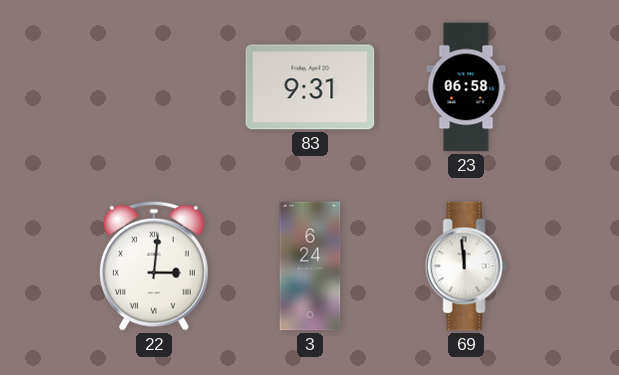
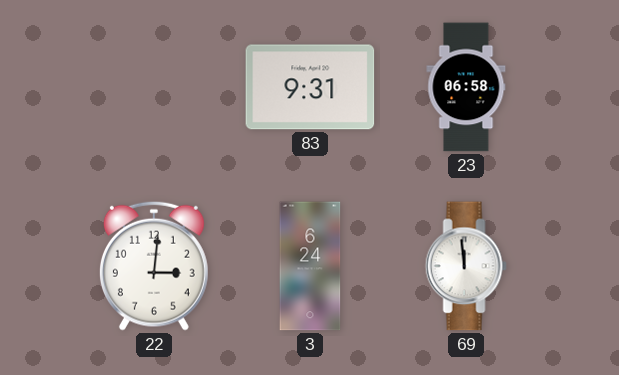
22 numerals: Roman -> Arabic (154, 266)
